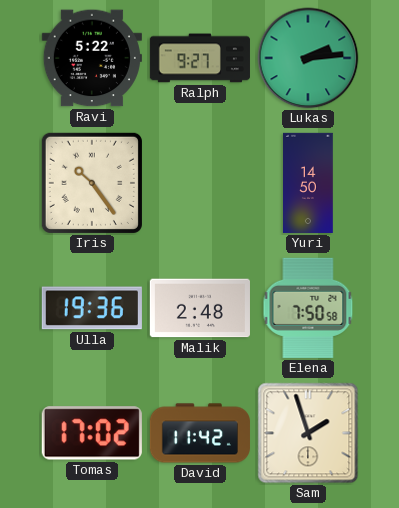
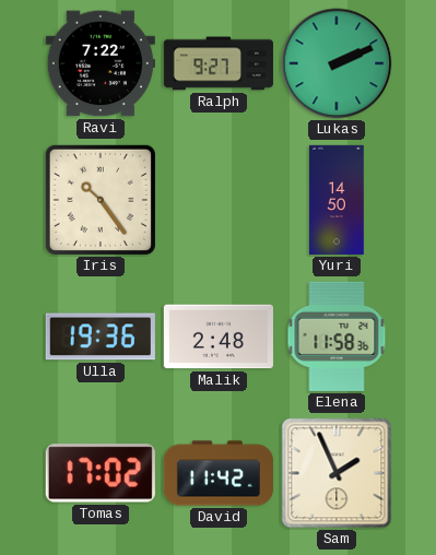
Ravi: 5:22 -> 7:22 (101, 63)
Lukas: 2:14 -> 2:11 (337, 63)
Elena: 7:50 -> 11:58 (337, 336)
Sam: 1:57 -> 1:56 (337, 473)
